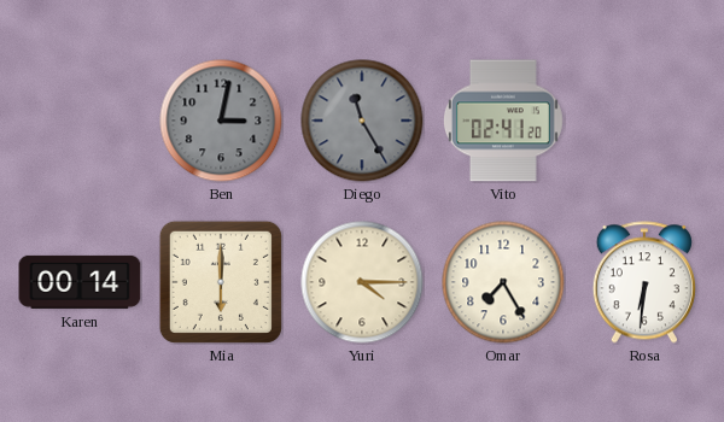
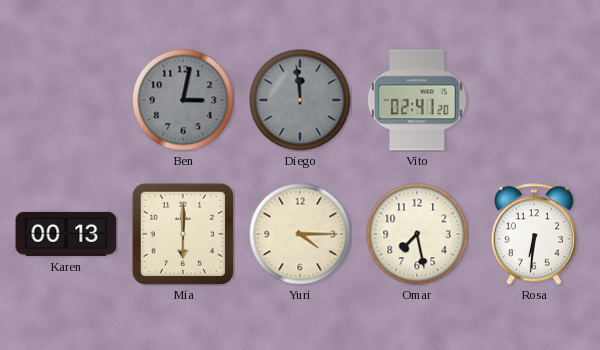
Diego: 11:25 -> 11:59 (300, 100)
Karen: 00:14 -> 00:13 (66, 234)
Omar: 7:25 -> 7:28 (417, 234)
